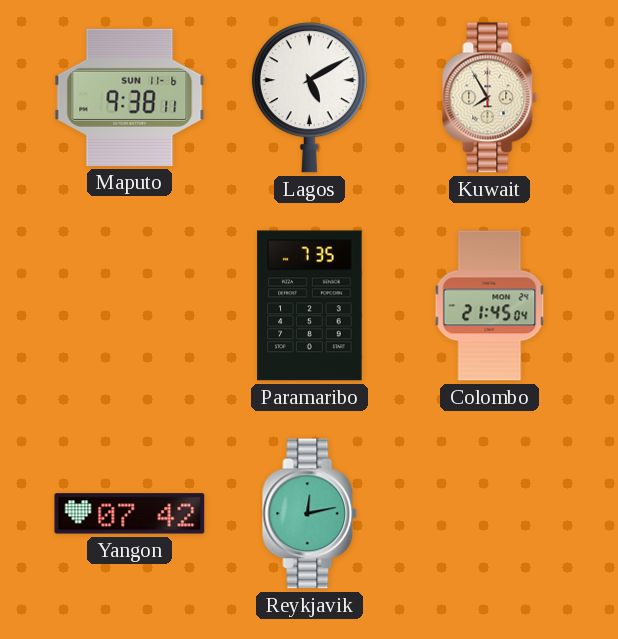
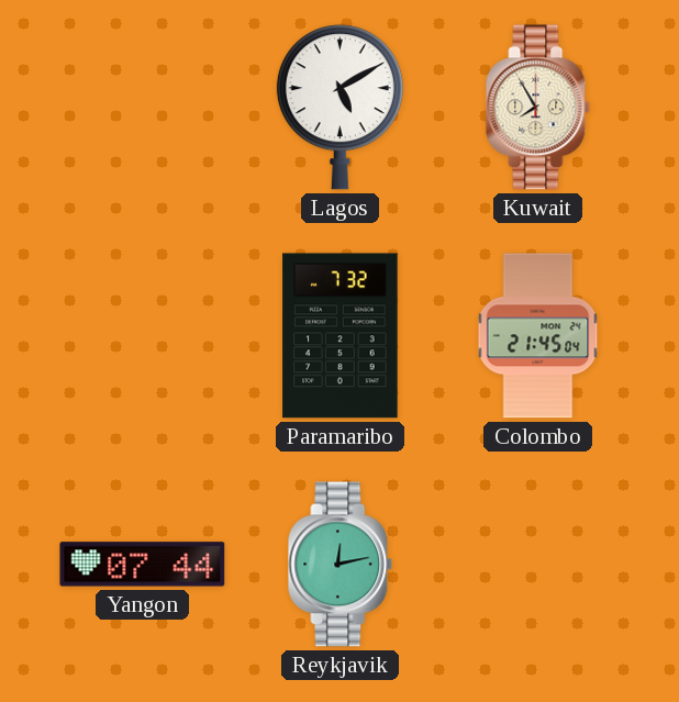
Maputo: 9:38 -> none (130, 97)
Paramaribo: 7:35 -> 7:32 (341, 336)
Yangon: 07:42 -> 07:44 (143, 565)
